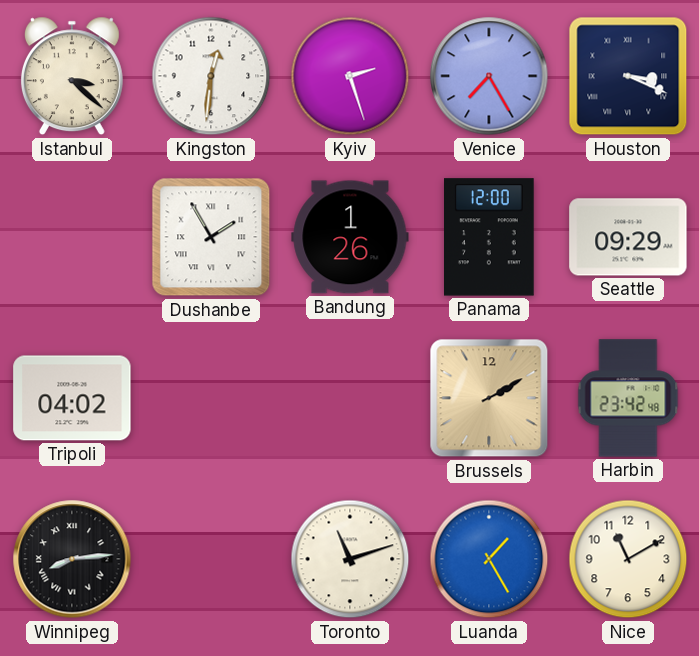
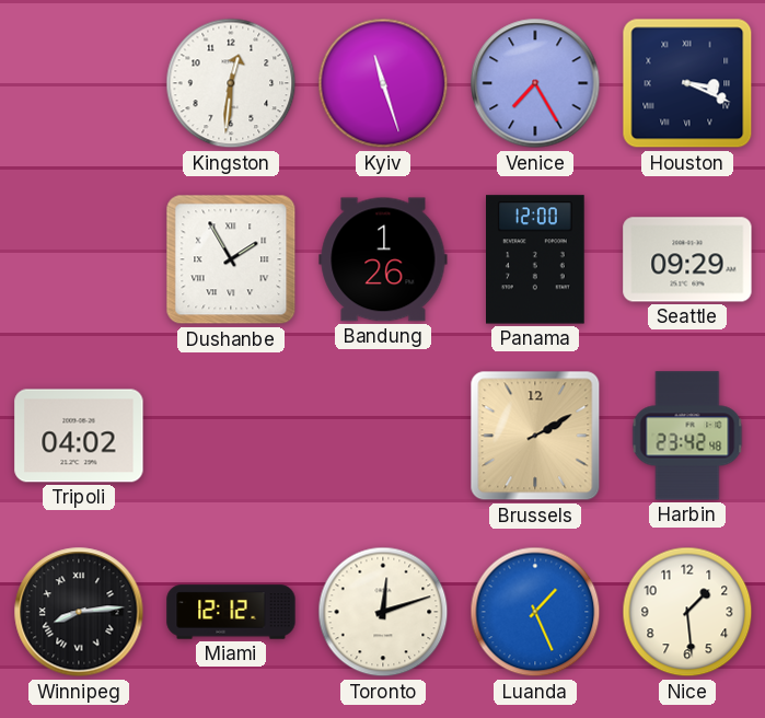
Istanbul: 3:22 -> none (72, 76)
Kyiv: 2:27 -> 11:27 (383, 83)
Miami: none -> 12:12 (231, 612)
Toronto: 11:12 -> 12:12 (383, 612)
Luanda: 1:25 -> 1:26 (535, 612)
Nice: 11:10 -> 1:29 (687, 612)
